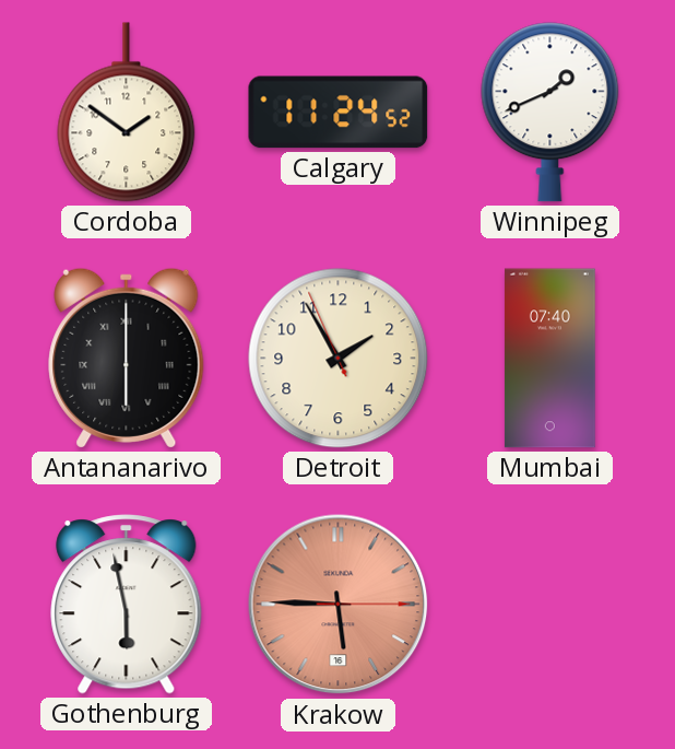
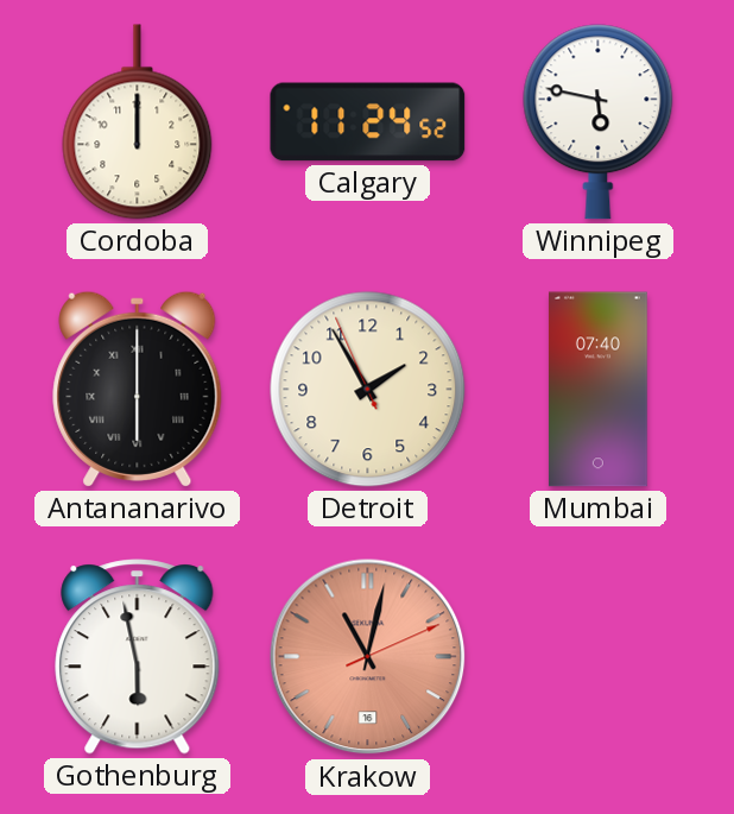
Cordoba: 1:51 -> 12:00 (138, 122)
Winnipeg: 1:41 -> 5:47 (599, 122)
Krakow: 5:45 -> 11:02 (368, 657)
